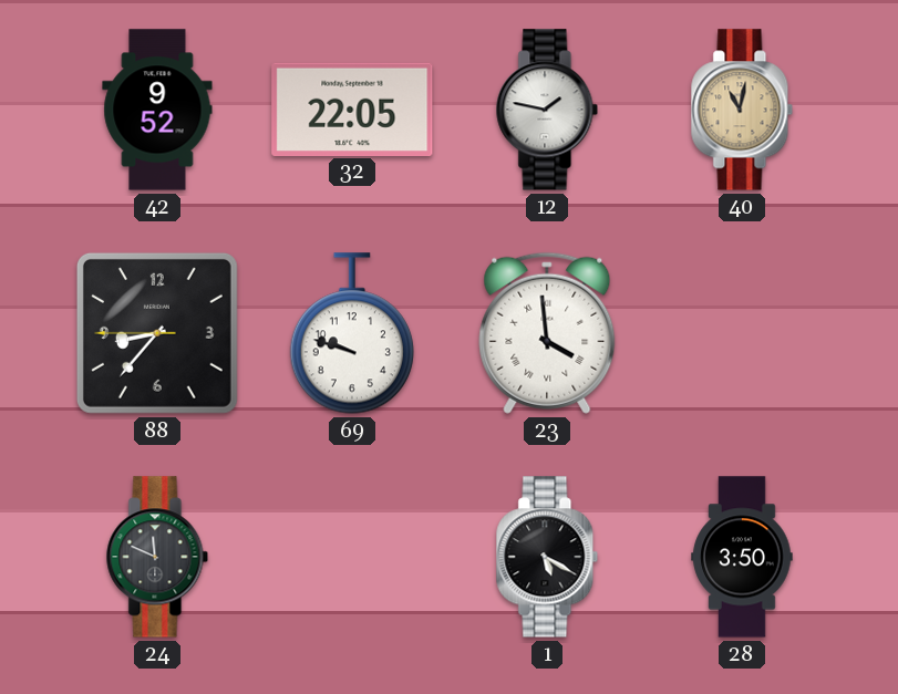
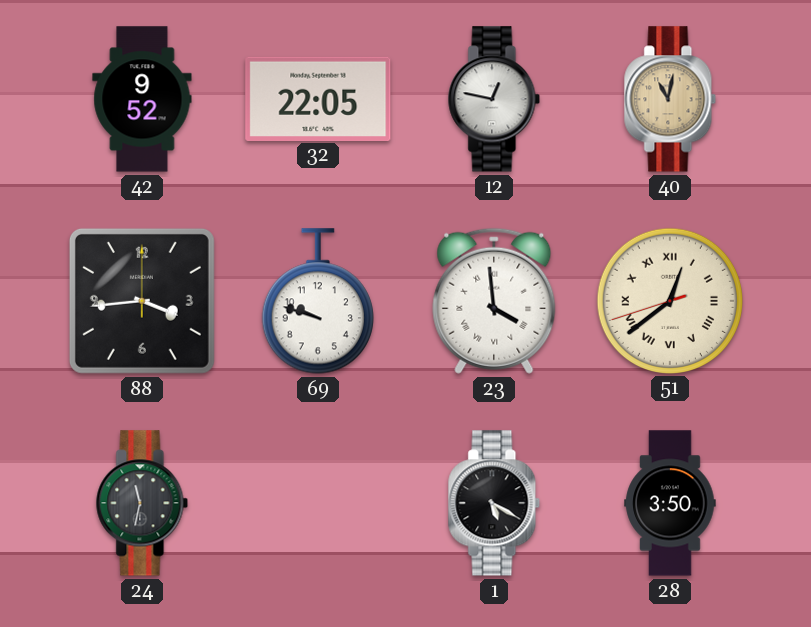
12: 1:47 -> 12:47 (494, 99)
88: 8:36 -> 3:44 (142, 301)
51: none -> 12:38 (669, 300)
24: 11:49 -> 11:32 (142, 503)
